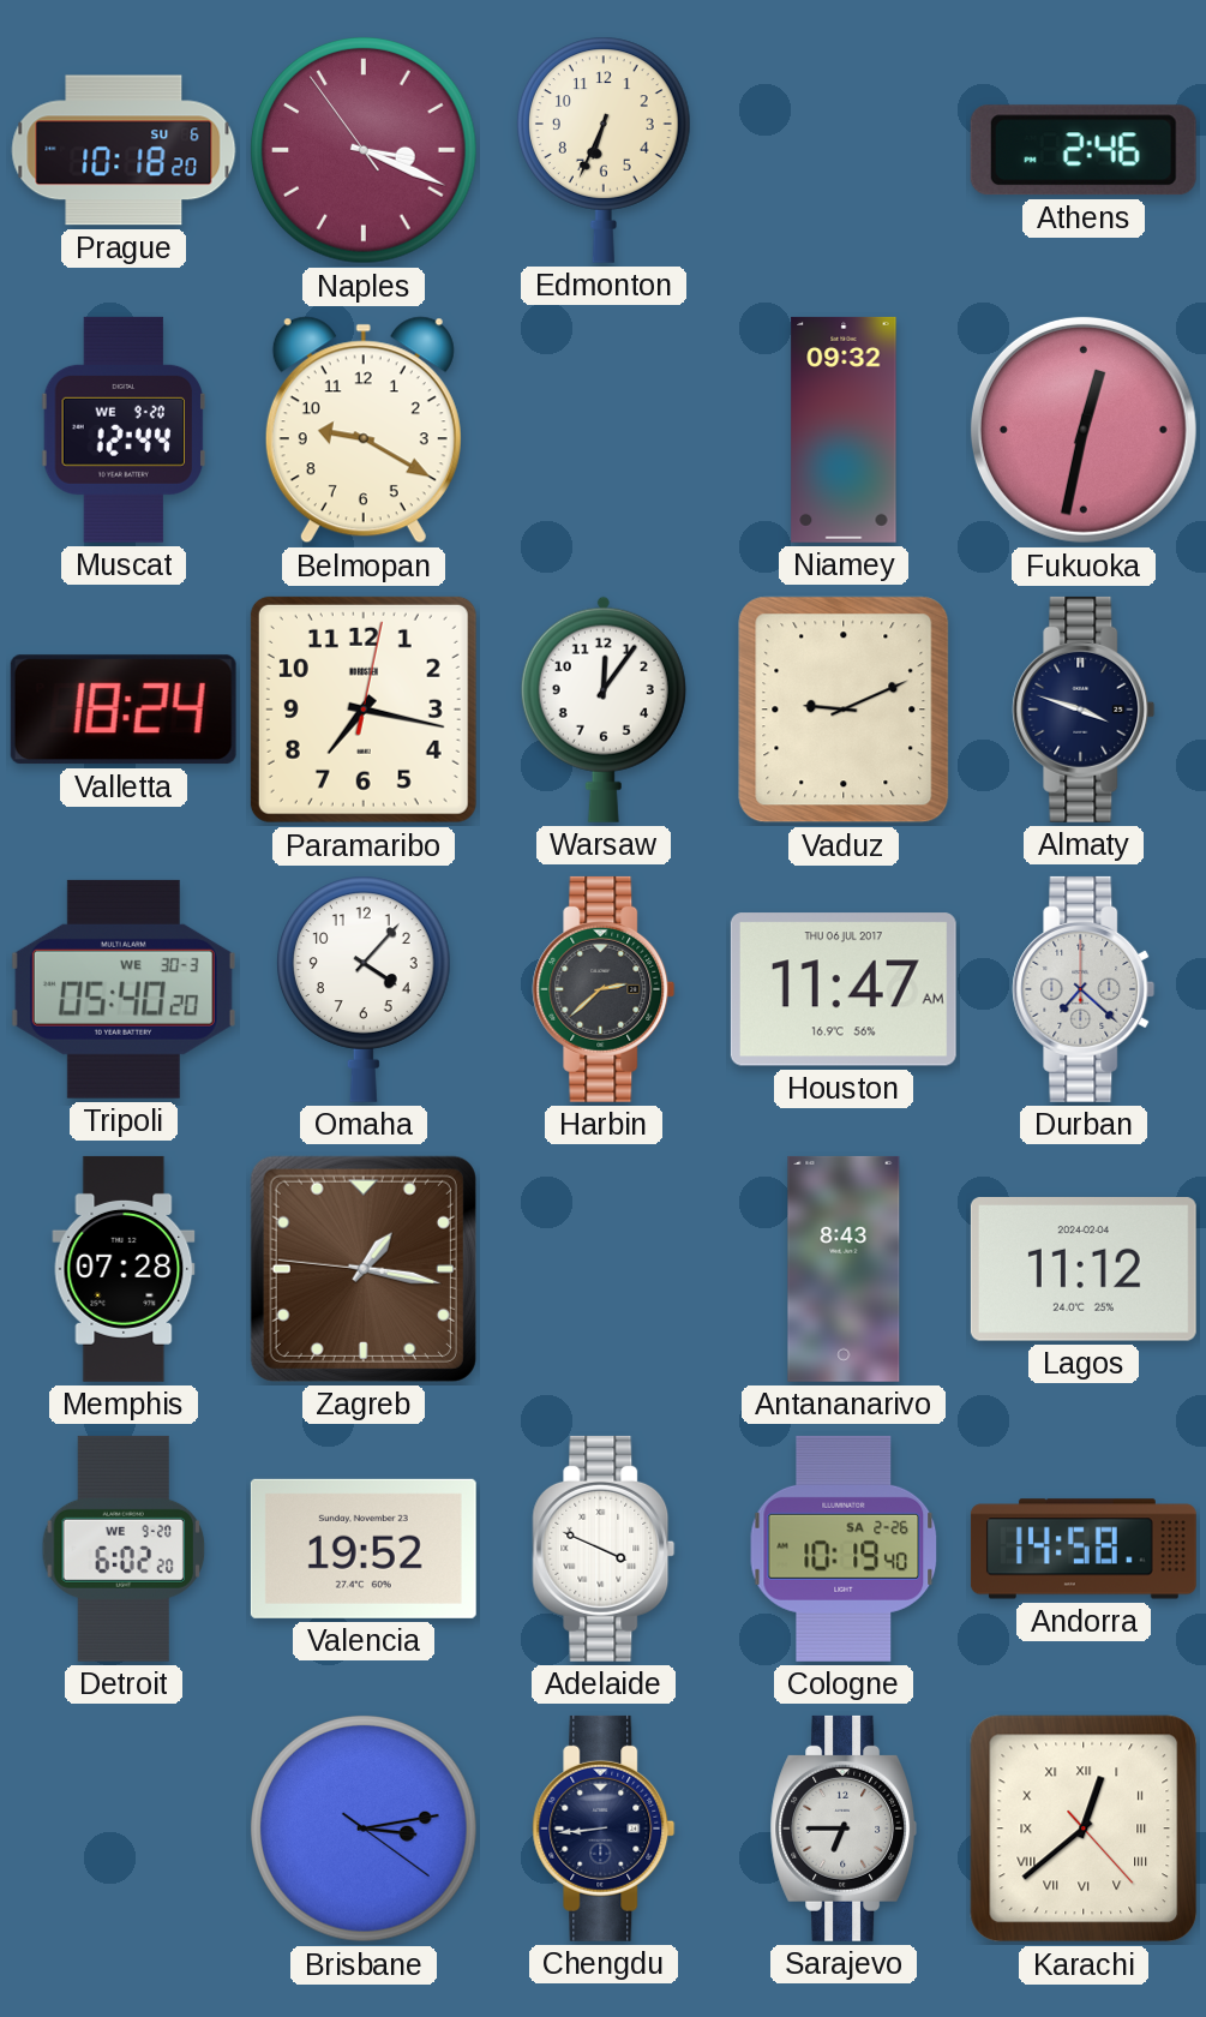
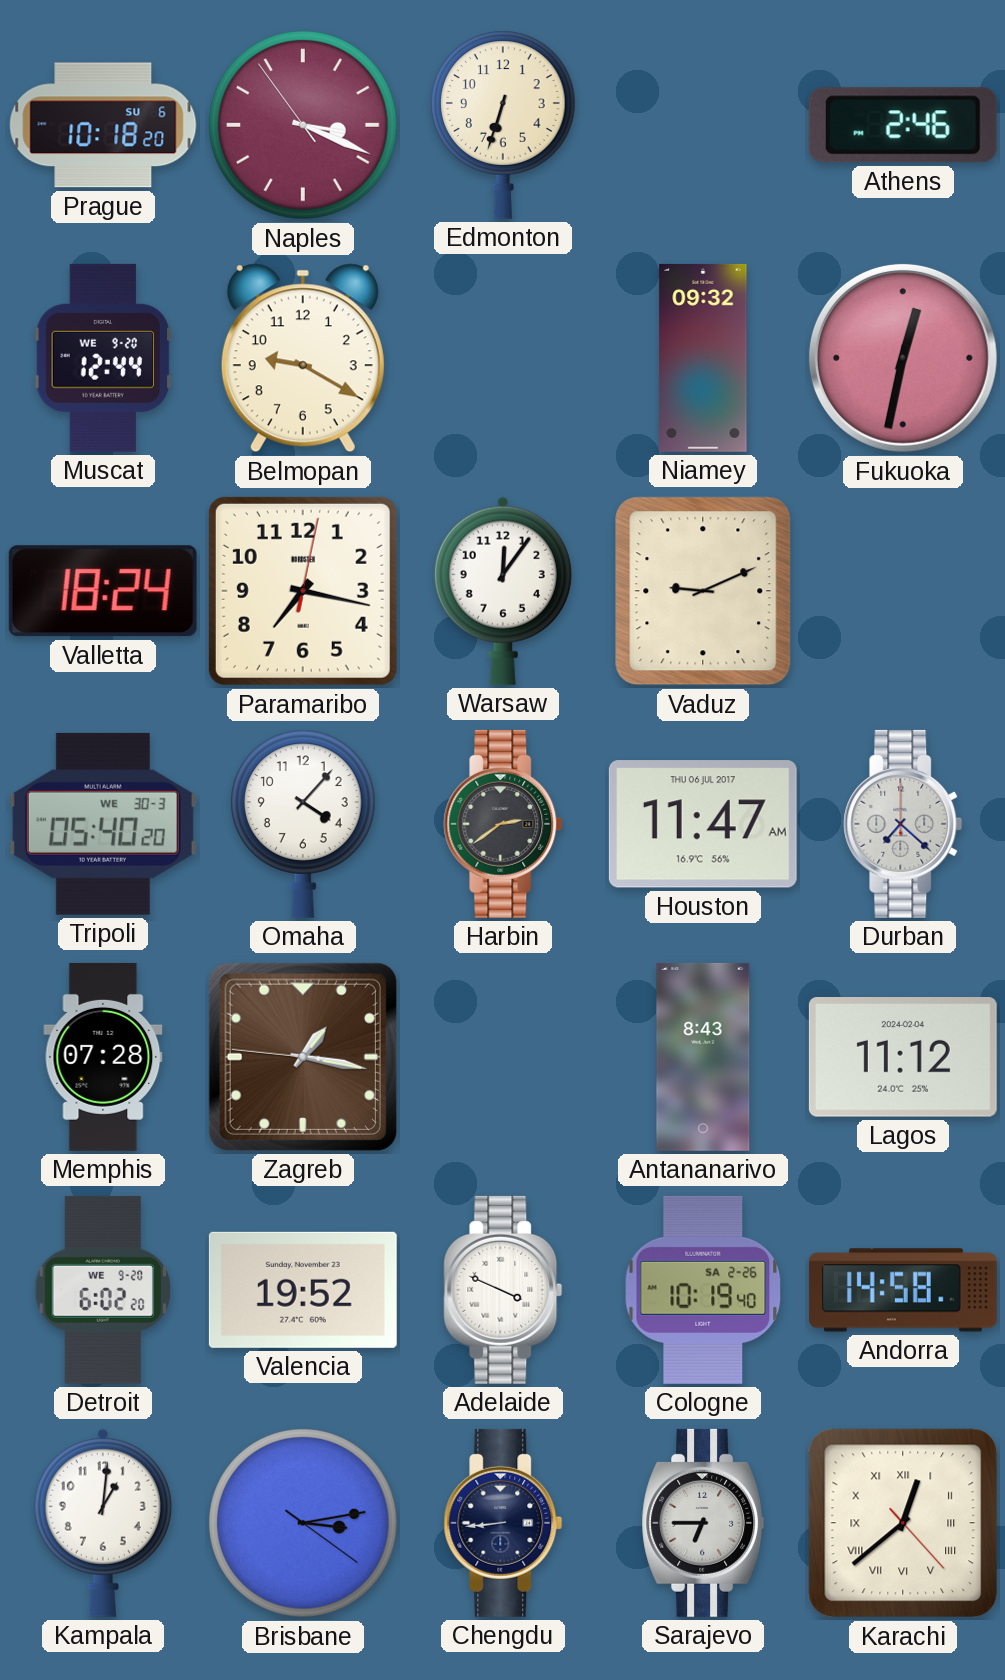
Edmonton: 6:34 -> 6:33 (503, 125)
Almaty: 3:48 -> none (1084, 710)
Harbin: 2:38 -> 2:39 (503, 824)
Kampala: none -> 1:01 (103, 1523)
